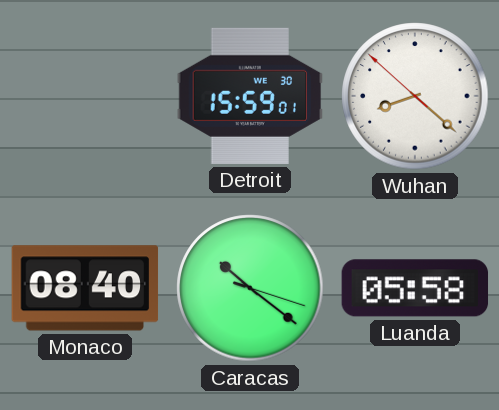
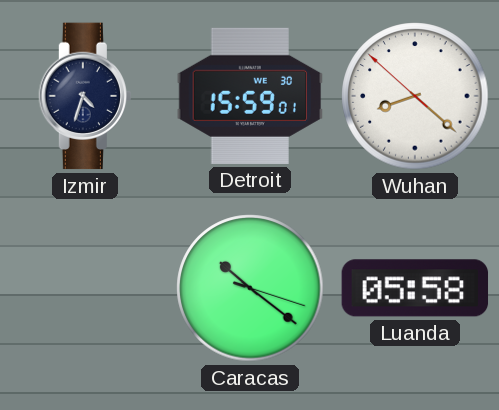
Izmir: none -> 4:33 (84, 96)
Monaco: 08:40 -> none (85, 288)
